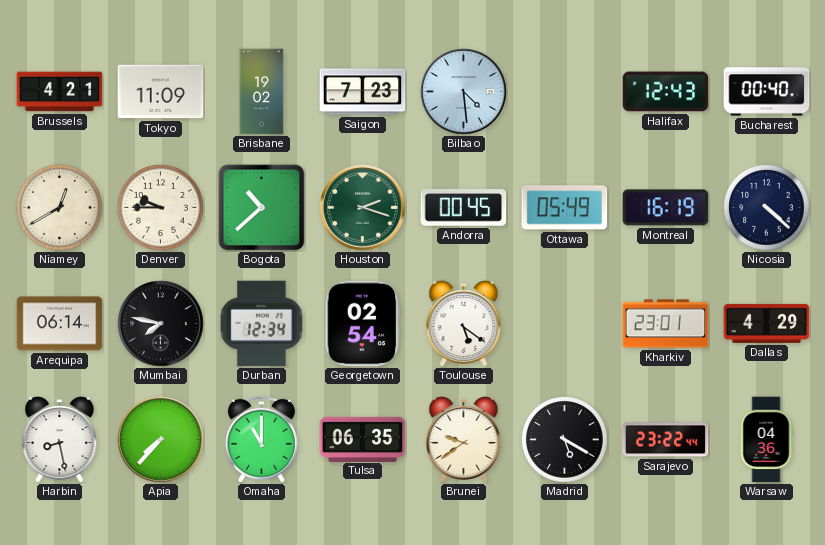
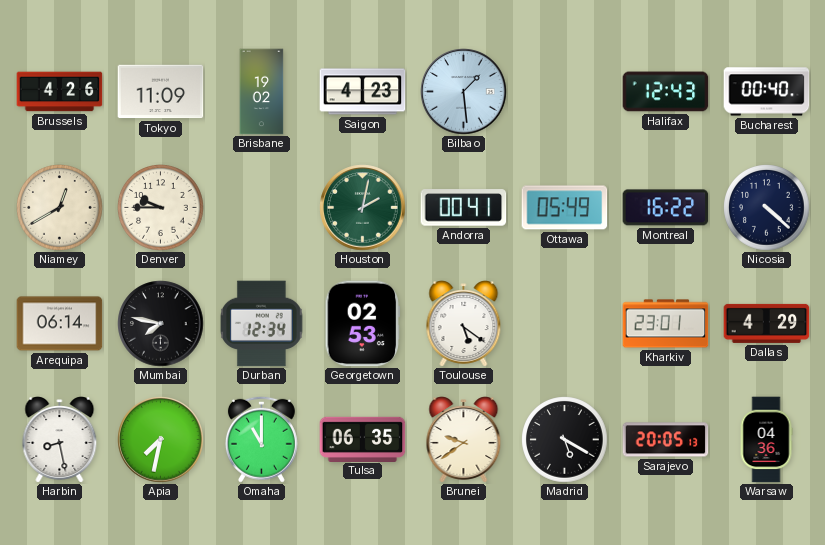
Brussels: 4:21 -> 4:26 (60, 92)
Saigon: 7:23 -> 4:23 (363, 92)
Bilbao: 4:29 -> 1:29 (464, 92)
Bogota: 10:38 -> none (262, 208)
Houston: 2:18 -> 2:02 (363, 208)
Andorra: 00:45 -> 00:41 (464, 208)
Montreal: 16:19 -> 16:22 (666, 208)
Georgetown: 02:54 -> 02:53 (363, 324)
Apia: 7:37 -> 7:32 (161, 440)
Sarajevo: 23:22 -> 20:05 (666, 440)
